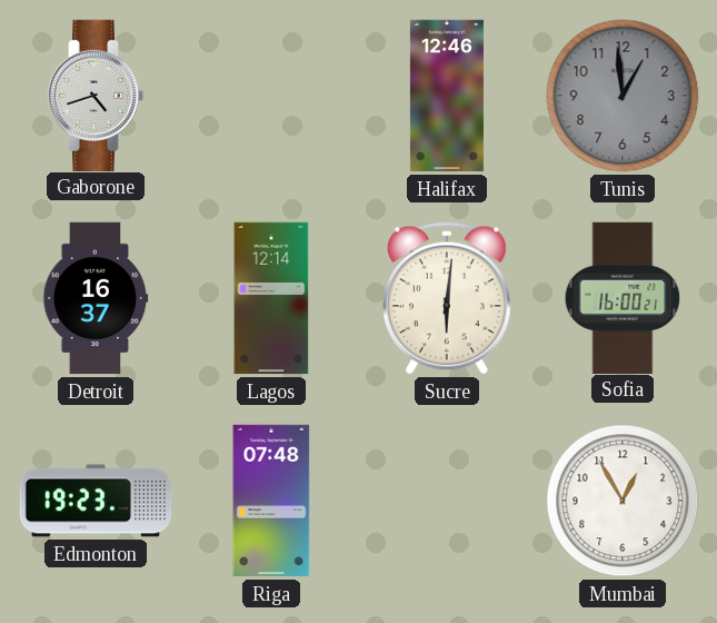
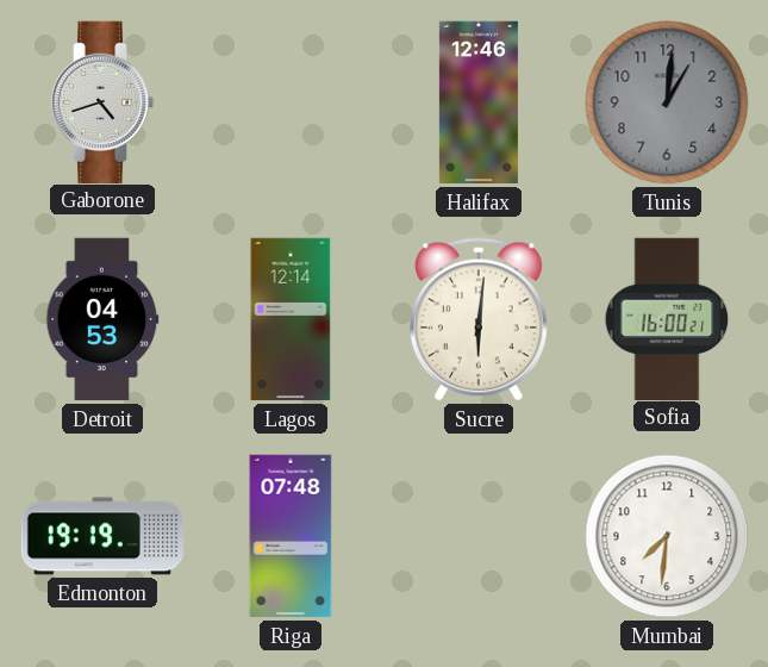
Tunis: 12:59 -> 1:01 (667, 102)
Detroit: 16:37 -> 04:53 (102, 319)
Edmonton: 19:23 -> 19:19 (102, 536)
Mumbai: 12:55 -> 7:31 (667, 536)
